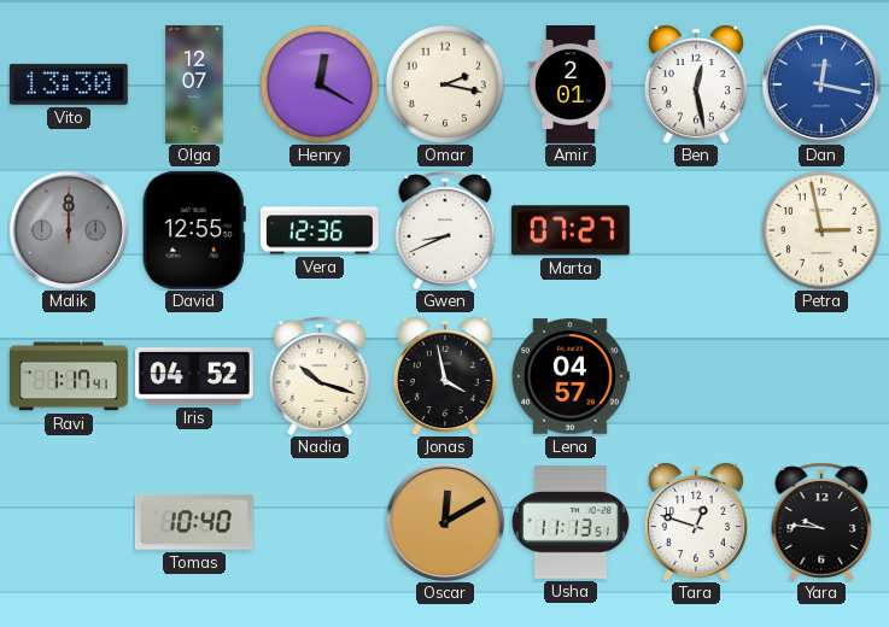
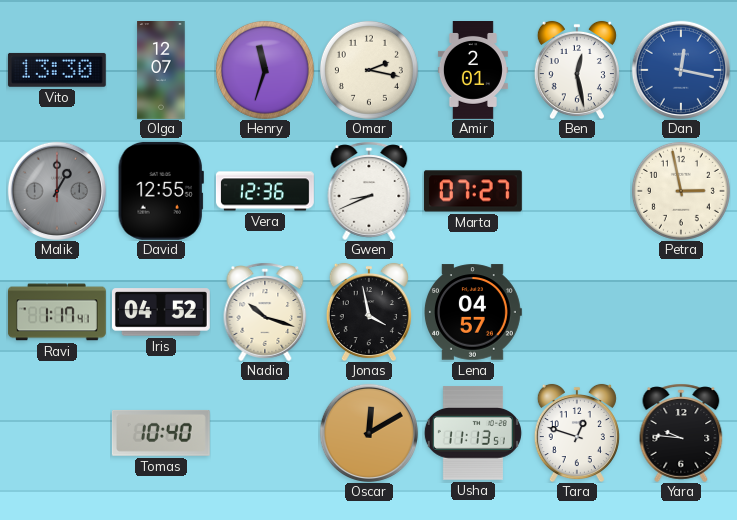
Henry: 12:20 -> 11:33 (265, 70)
Malik: 12:00 -> 1:00 (57, 191)
